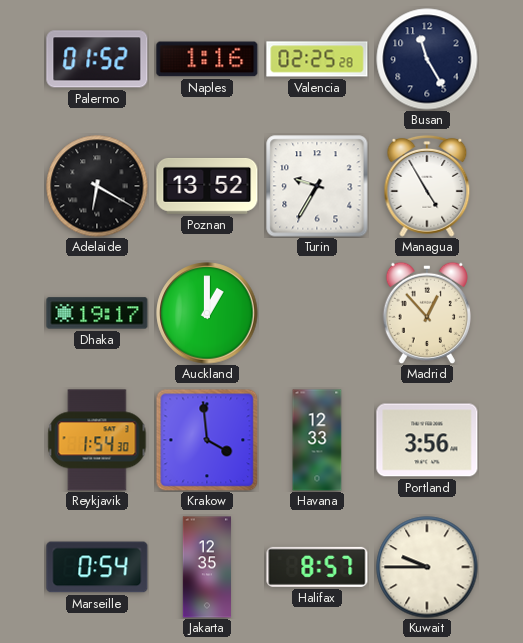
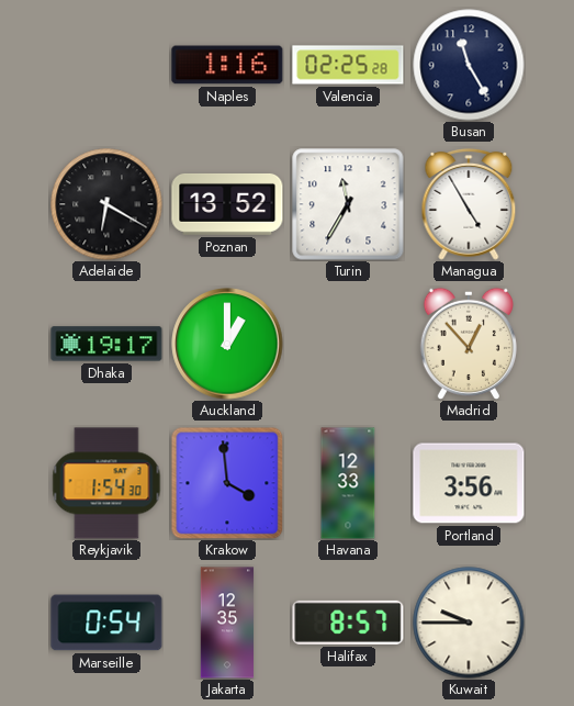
Palermo: 01:52 -> none (97, 59)
Turin: 9:35 -> 11:35 (348, 204)
